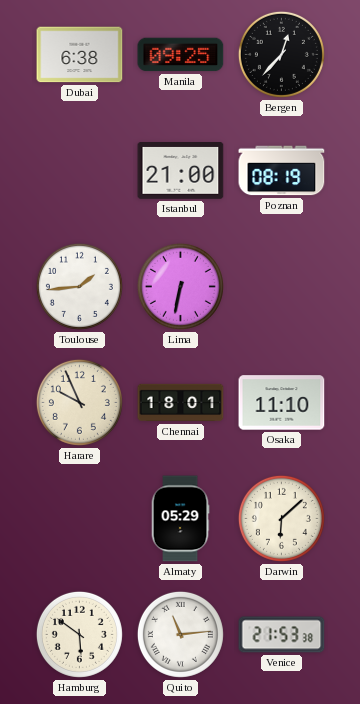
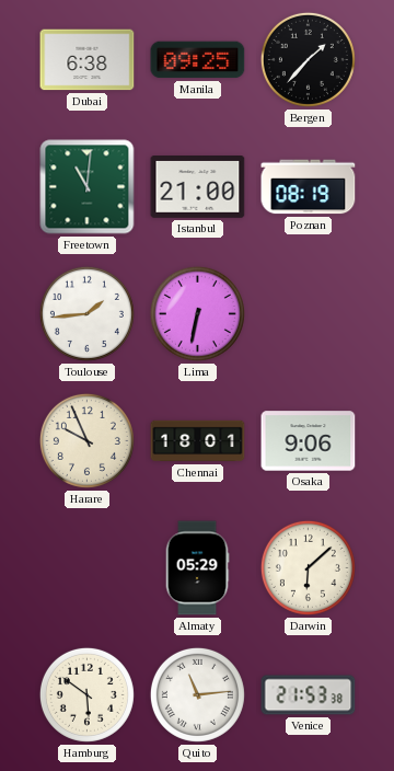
Bergen: 12:37 -> 1:37 (308, 59)
Freetown: none -> 11:01 (88, 187)
Osaka: 11:10 -> 9:06 (309, 441)
